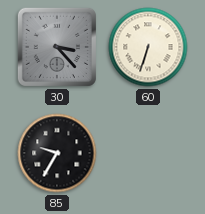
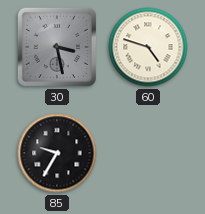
30: 3:23 -> 3:28 (57, 47)
60: 6:33 -> 4:48 (148, 47)
